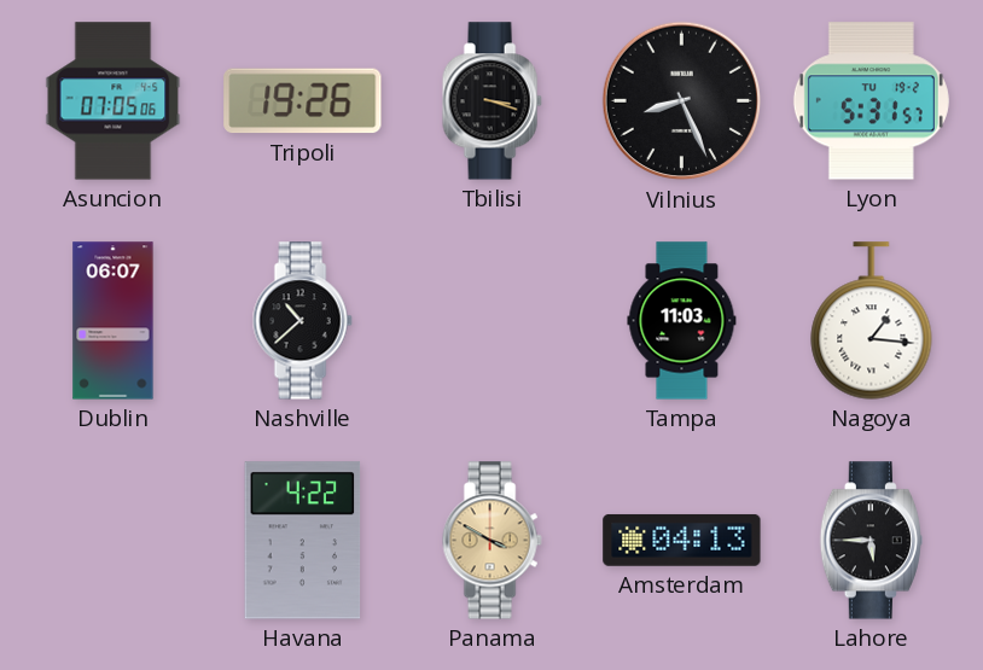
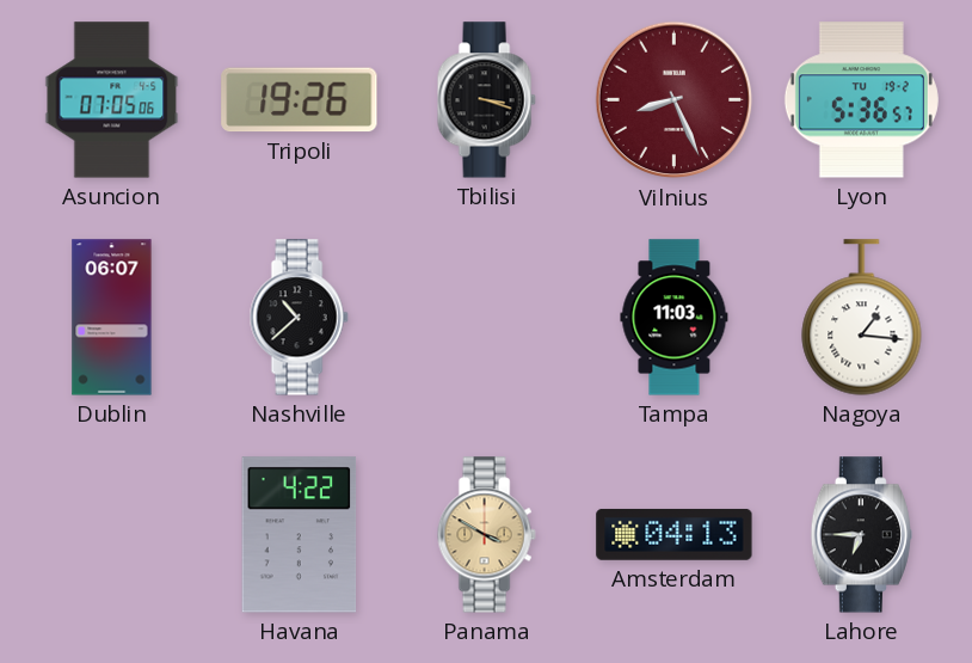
Vilnius dial: black -> burgundy (675, 100)
Lyon: 5:31 -> 5:36 (861, 100)
Lahore: 5:45 -> 6:45 (861, 535)
